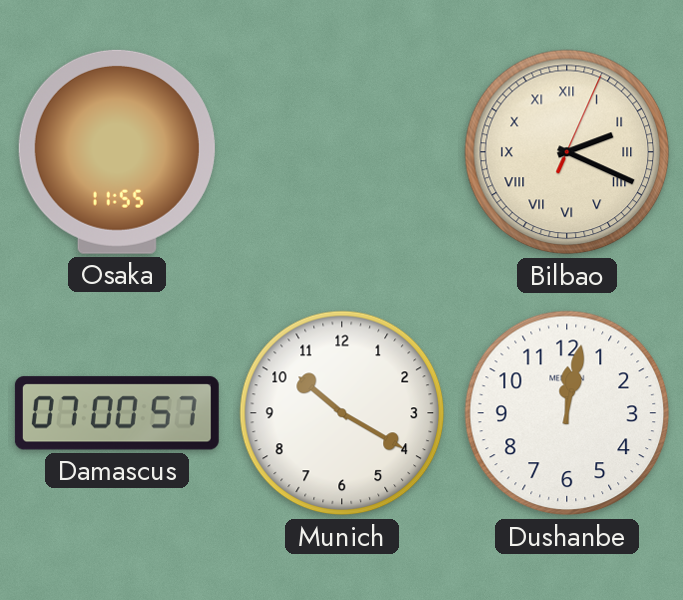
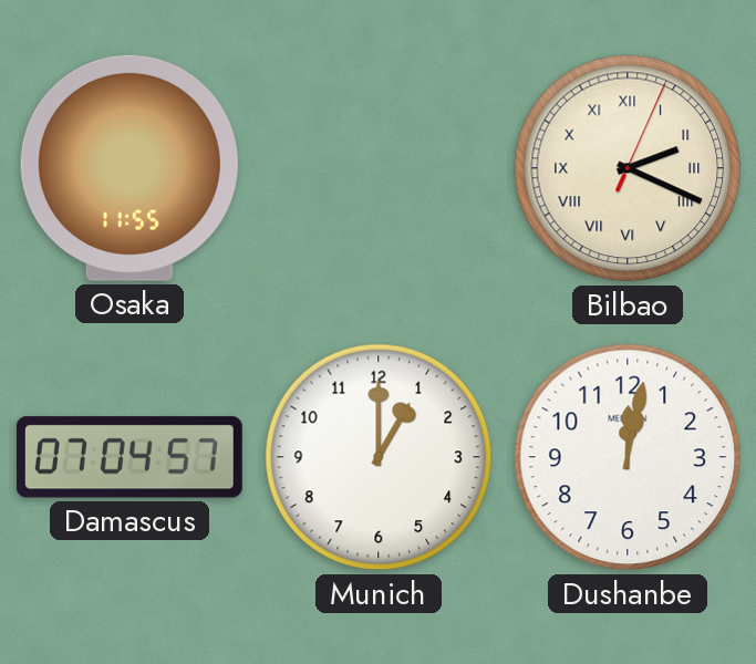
Damascus: 07:00 -> 07:04 (130, 457)
Munich: 10:20 -> 1:00 (379, 457)
